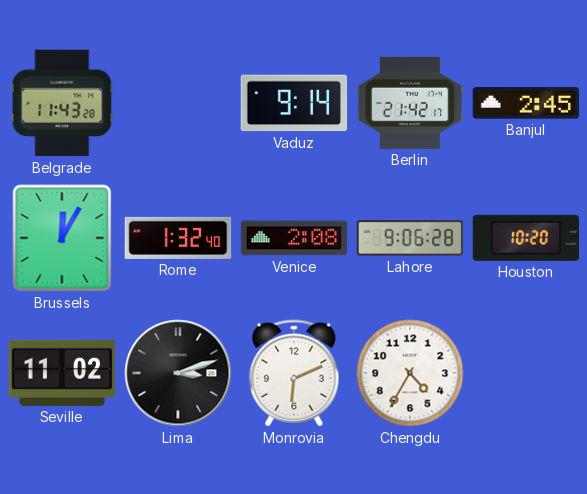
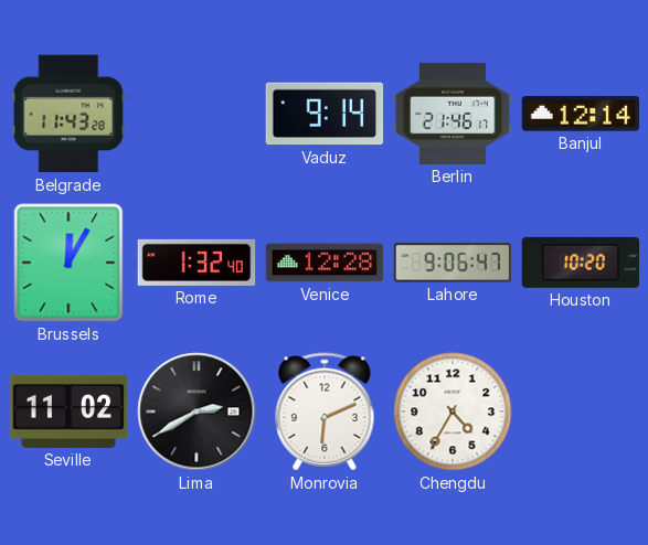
Berlin: 21:42 -> 21:46 (453, 114)
Banjul: 2:45 -> 12:14 (581, 114)
Venice: 2:08 -> 12:28 (325, 263)
Lahore: 9:06:28 -> 9:06:47 (453, 263)
Lima: 3:12 -> 2:40 (196, 412)
